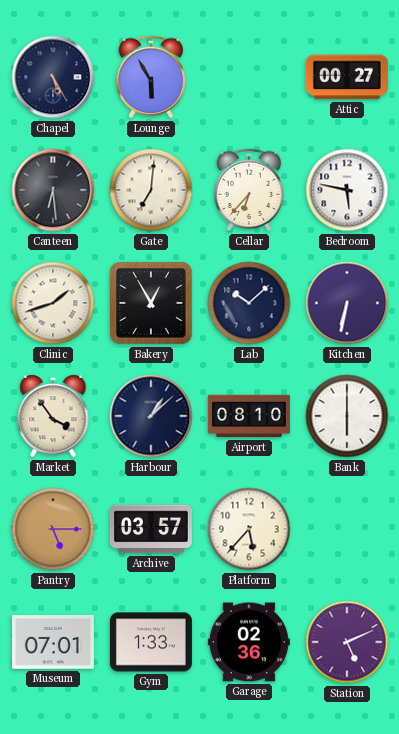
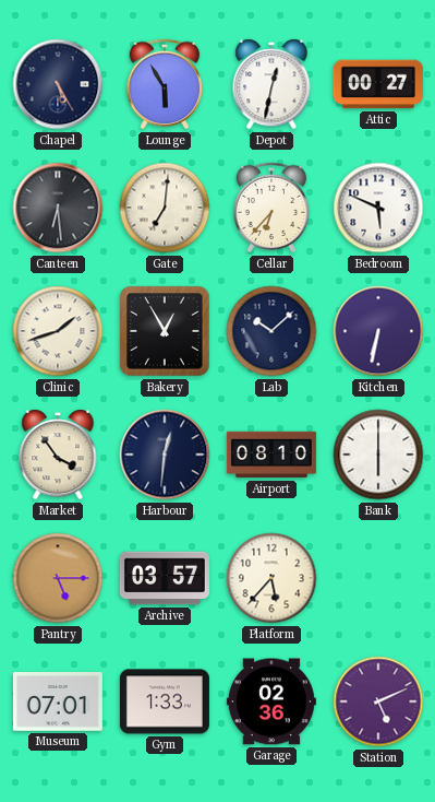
Depot: none -> 12:32 (271, 84)
Bedroom: 5:47 -> 5:49 (378, 208)
Harbour: 1:08 -> 12:31 (165, 455)
